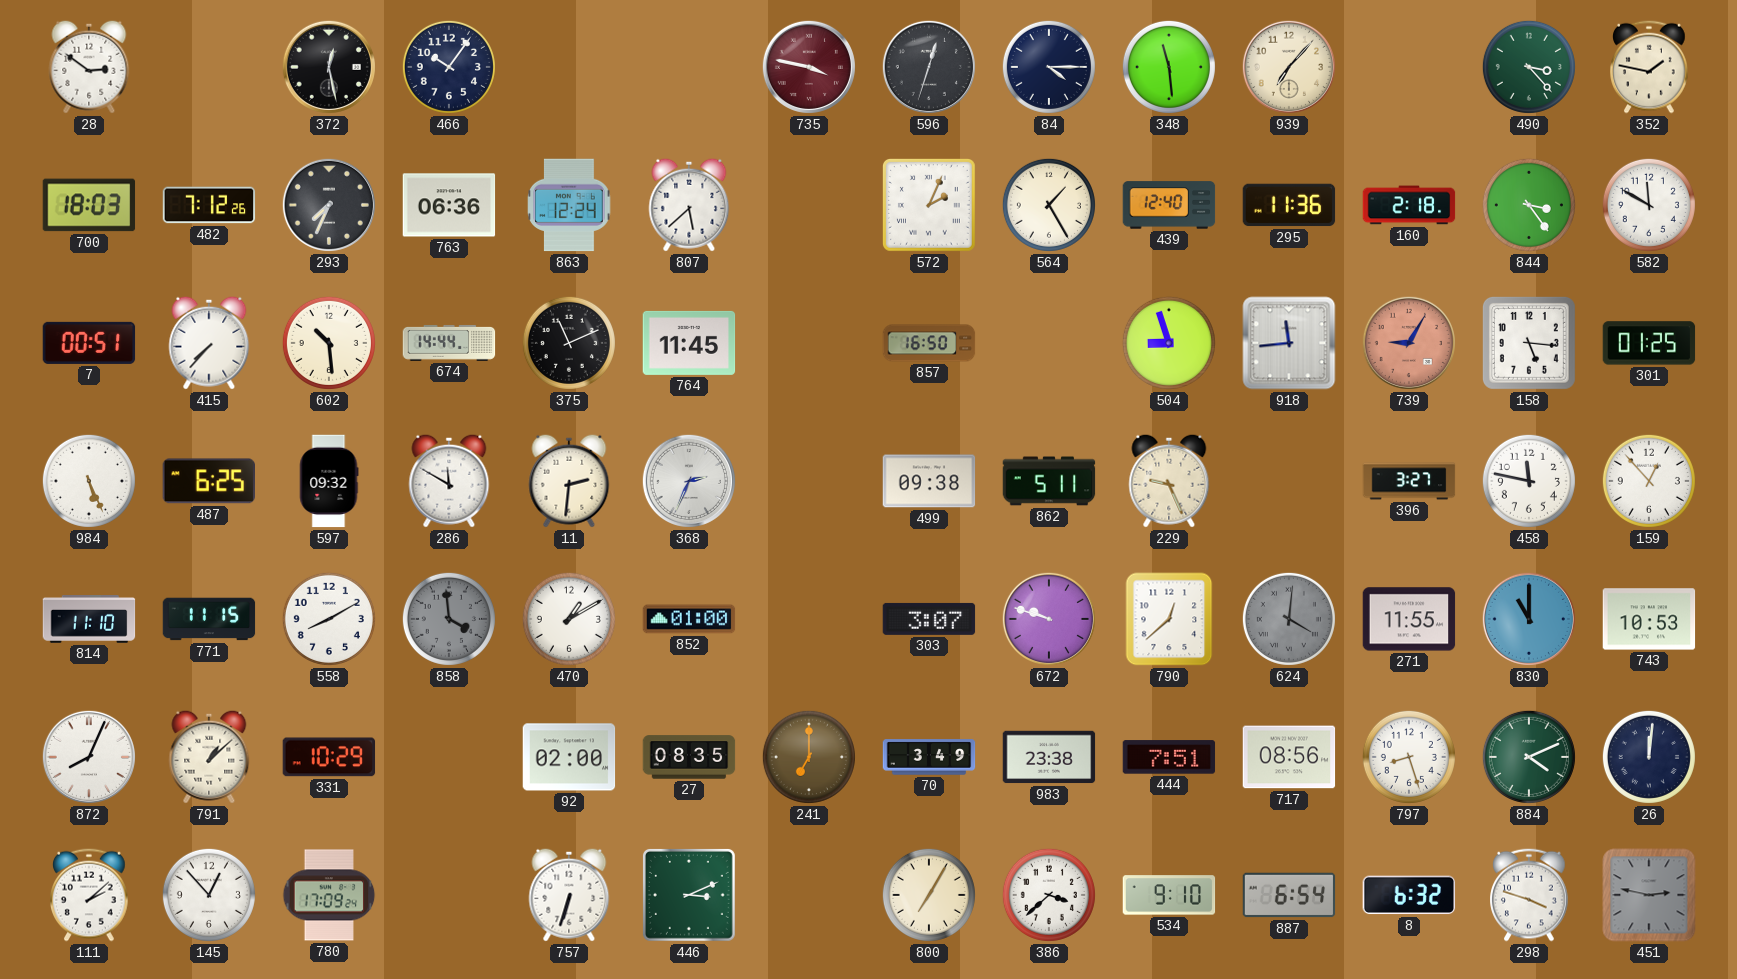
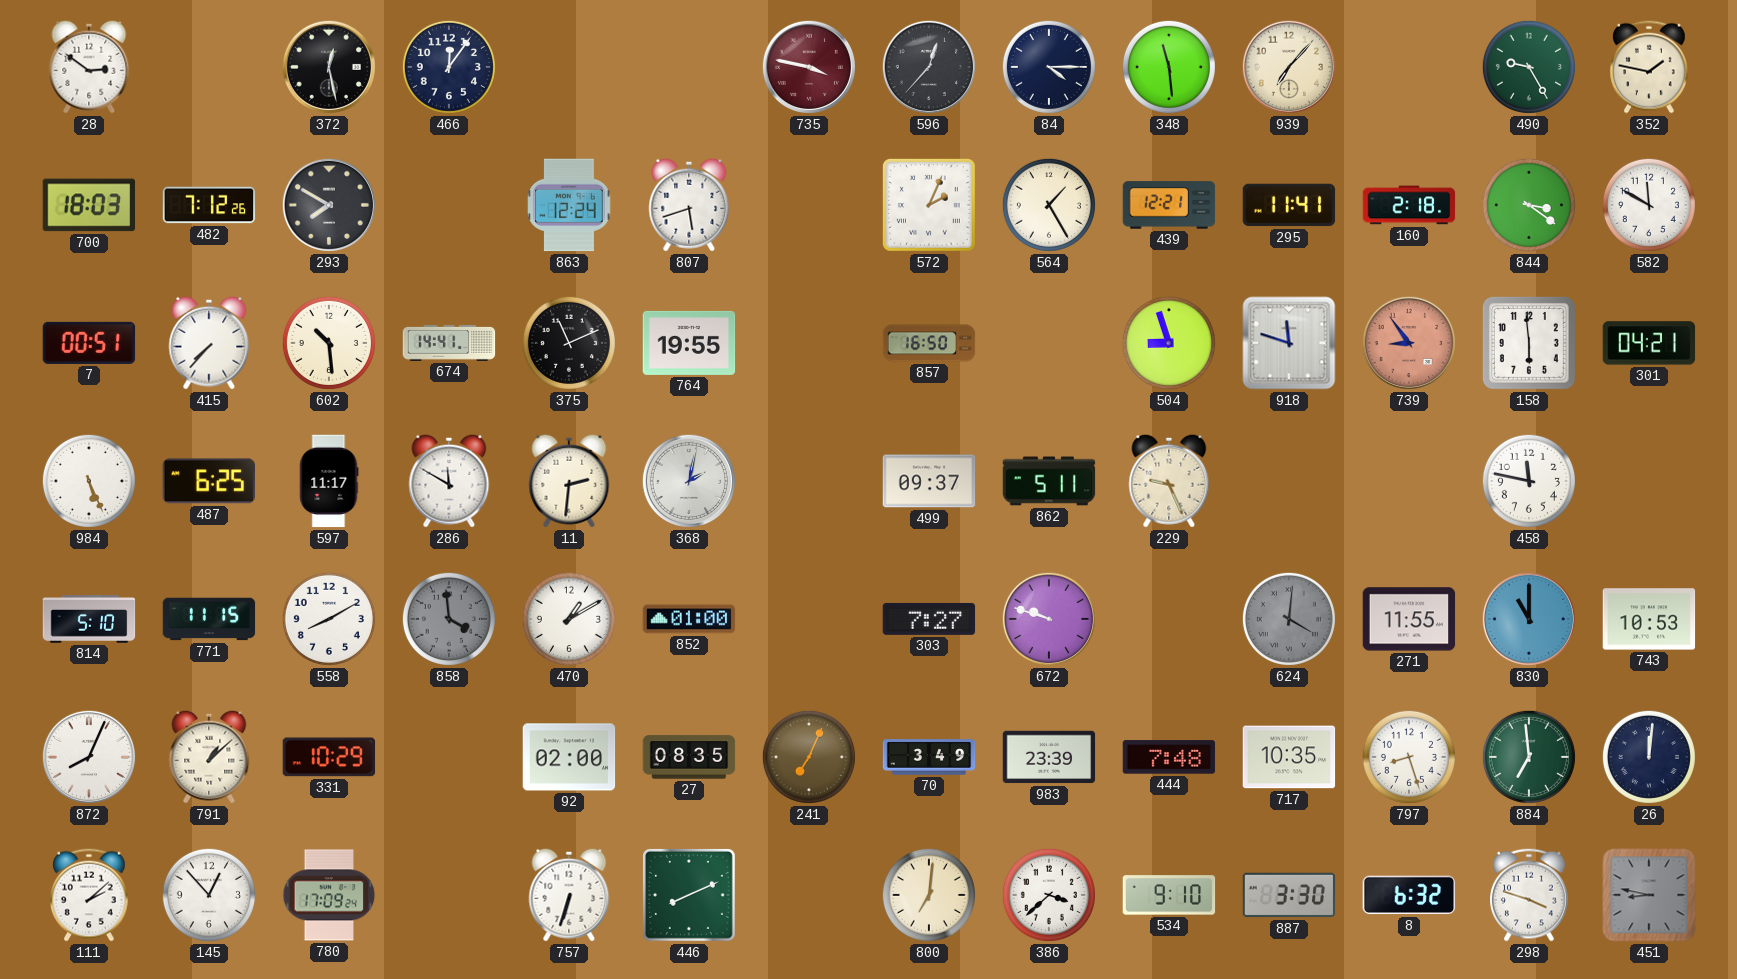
466: 10:06 -> 12:06 (449, 67)
596: 12:33 -> 12:37 (929, 67)
490: 3:23 -> 9:25 (1529, 67)
293: 7:34 -> 7:50 (329, 205)
763: 06:36 -> none (449, 205)
807: 5:38 -> 5:42 (689, 205)
439: 12:40 -> 12:21 (1169, 205)
295: 11:36 -> 11:41 (1289, 205)
844: 3:24 -> 3:21 (1529, 205)
674: 14:44 -> 14:41 (449, 343)
764: 11:45 -> 19:55 (689, 343)
918: 11:44 -> 11:48 (1289, 343)
739: 9:05 -> 8:54 (1409, 343)
158: 5:16 -> 5:59 (1529, 343)
301: 01:25 -> 04:21 (1649, 343)
597: 09:32 -> 11:17 (329, 481)
368: 2:34 -> 2:02 (689, 481)
499: 09:38 -> 09:37 (929, 481)
396: 3:27 -> none (1409, 481)
159: 12:53 -> none (1649, 481)
814: 11:10 -> 5:10 (89, 620)
303: 3:07 -> 7:27 (929, 619)
790: 12:38 -> none (1169, 619)
241: 7:00 -> 7:04 (809, 757)
983: 23:38 -> 23:39 (1049, 757)
444: 7:51 -> 7:48 (1169, 757)
717: 08:56 -> 10:35 (1289, 757)
884: 4:11 -> 6:59 (1529, 757)
446: 3:11 -> 8:11 (689, 895)
800: 7:05 -> 7:01 (929, 895)
887: 6:54 -> 3:30 (1289, 895)
451: 2:47 -> 8:47 (1649, 895)
